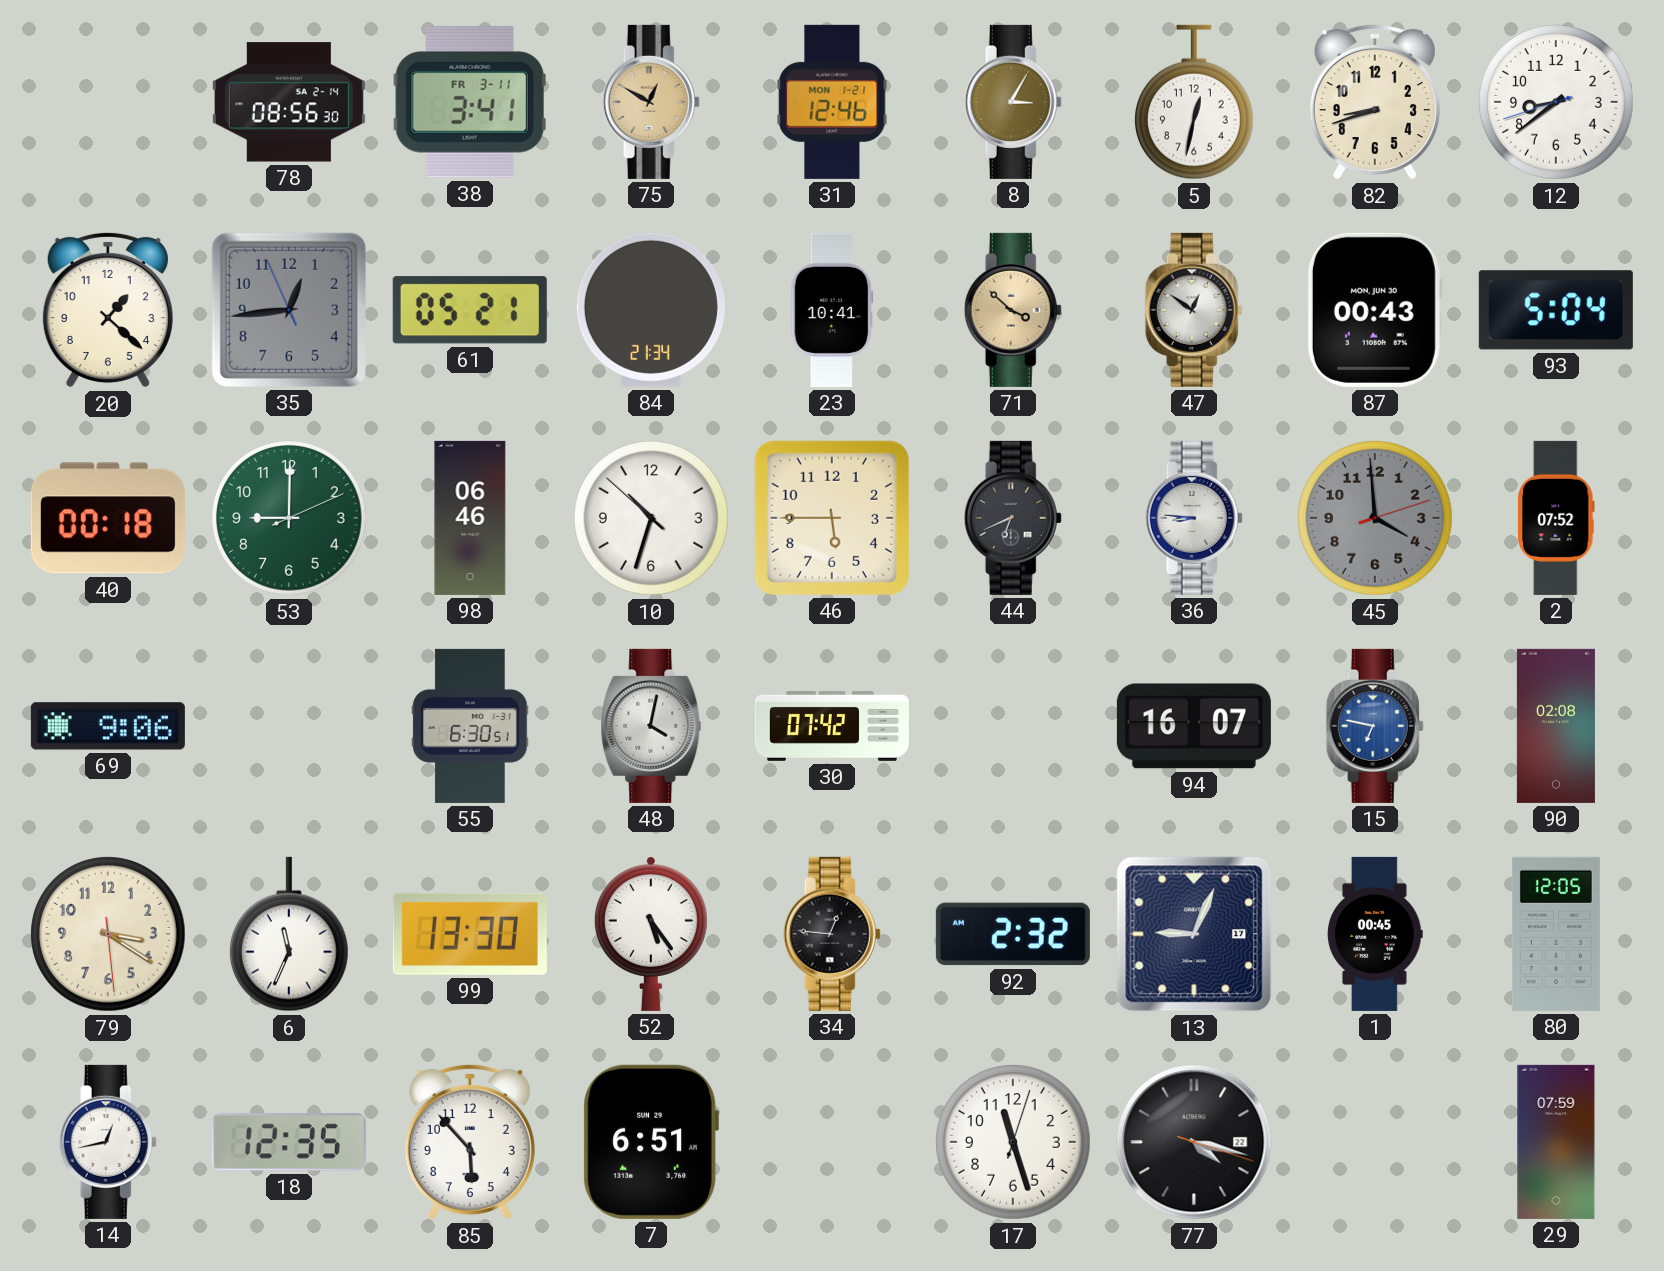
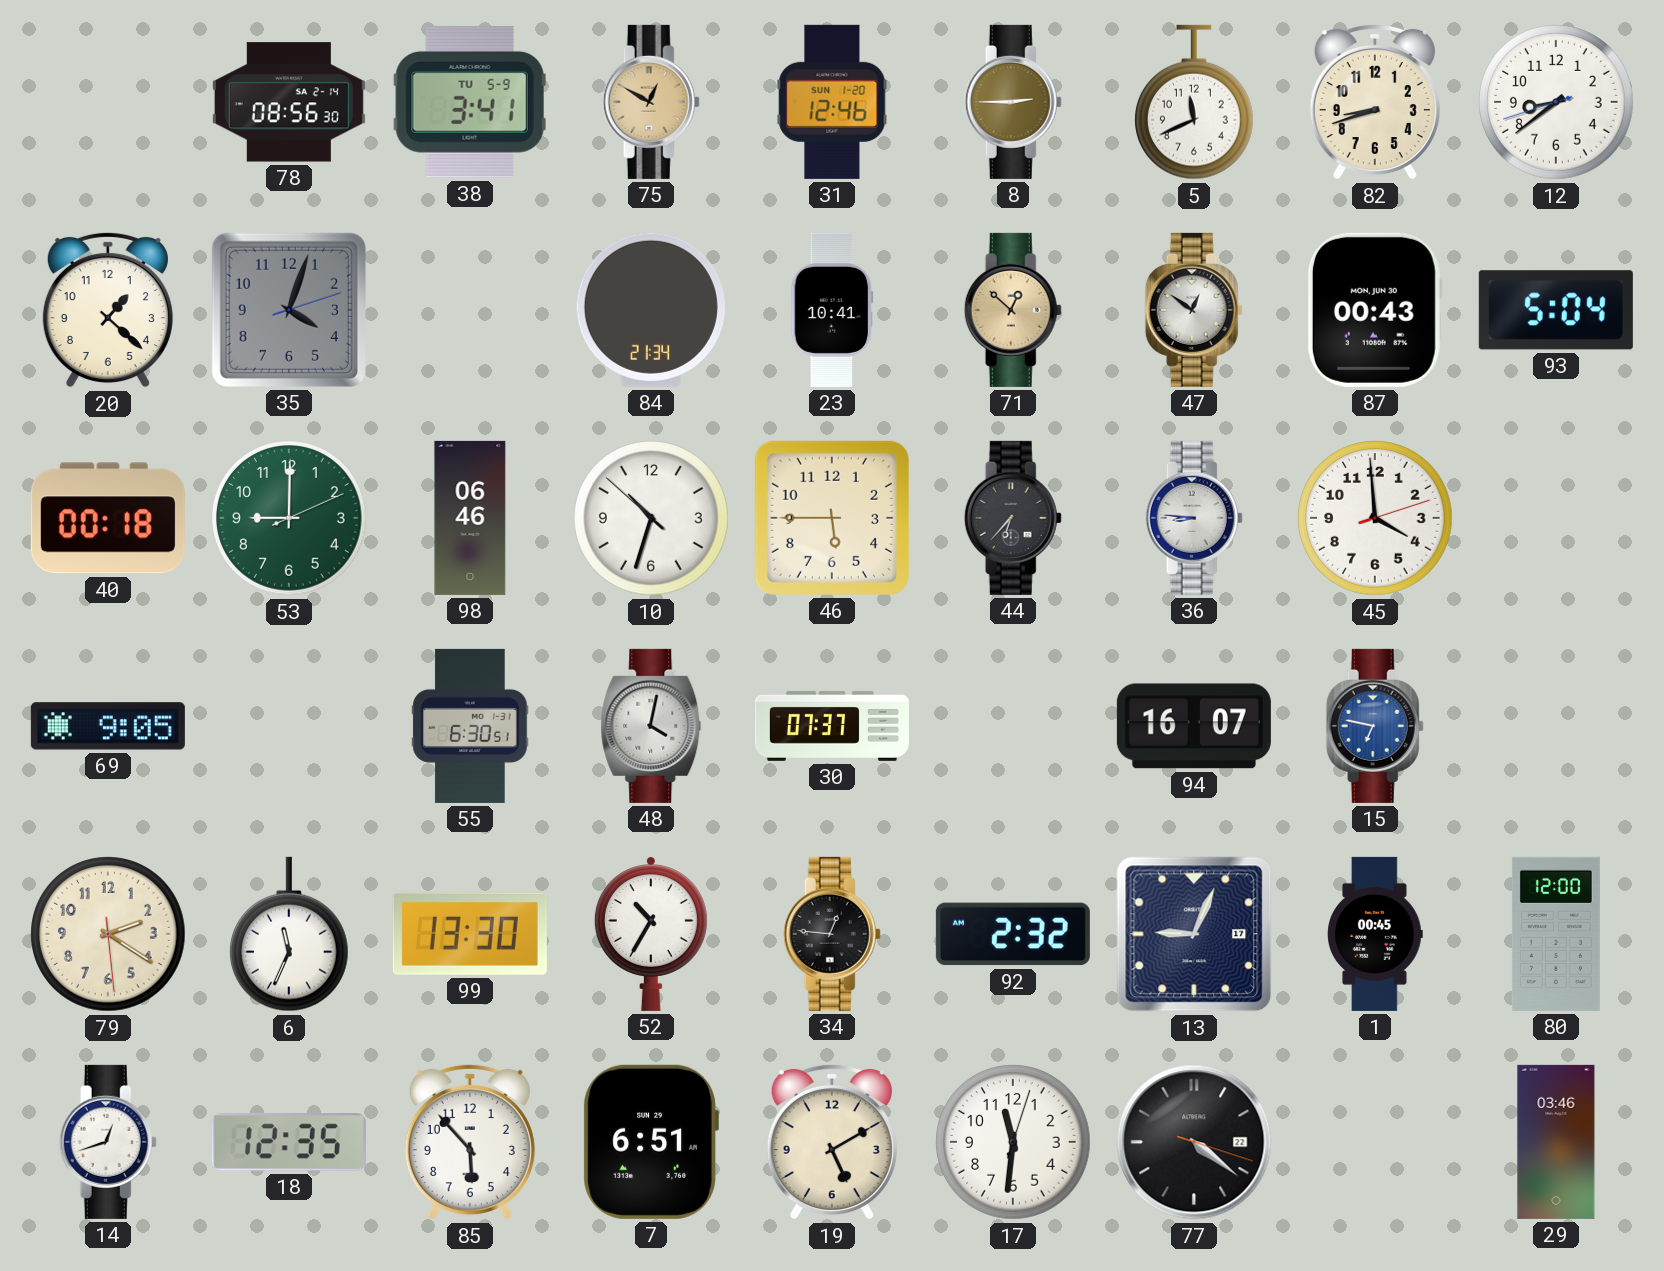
38 date: FR 3-11 -> TU 5-9 (470, 102)
31 date: MON 1-21 -> SUN 1-20 (832, 102)
8: 3:05 -> 2:45 (1013, 102)
5: 12:32 -> 11:41 (1194, 102)
35: 12:43 -> 4:03 (289, 310)
61: 05:21 -> none (470, 310)
71: 3:52 -> 12:52 (1013, 310)
44: 6:41 -> 6:37 (1013, 518)
45 dial: grey -> white (1375, 518)
2: 07:52 -> none (1556, 518)
69: 9:06 -> 9:05 (108, 726)
30: 07:42 -> 07:37 (832, 726)
90: 02:08 -> none (1556, 726)
79: 3:20 -> 2:20 (108, 934)
52: 5:24 -> 10:35 (651, 934)
80: 12:05 -> 12:00 (1556, 934)
14: 12:43 -> 12:42 (108, 1142)
19: none -> 5:10 (832, 1142)
17: 11:27 -> 11:31 (1013, 1142)
77: 4:17 -> 4:21 (1194, 1142)
29: 07:59 -> 03:46 (1556, 1142)
